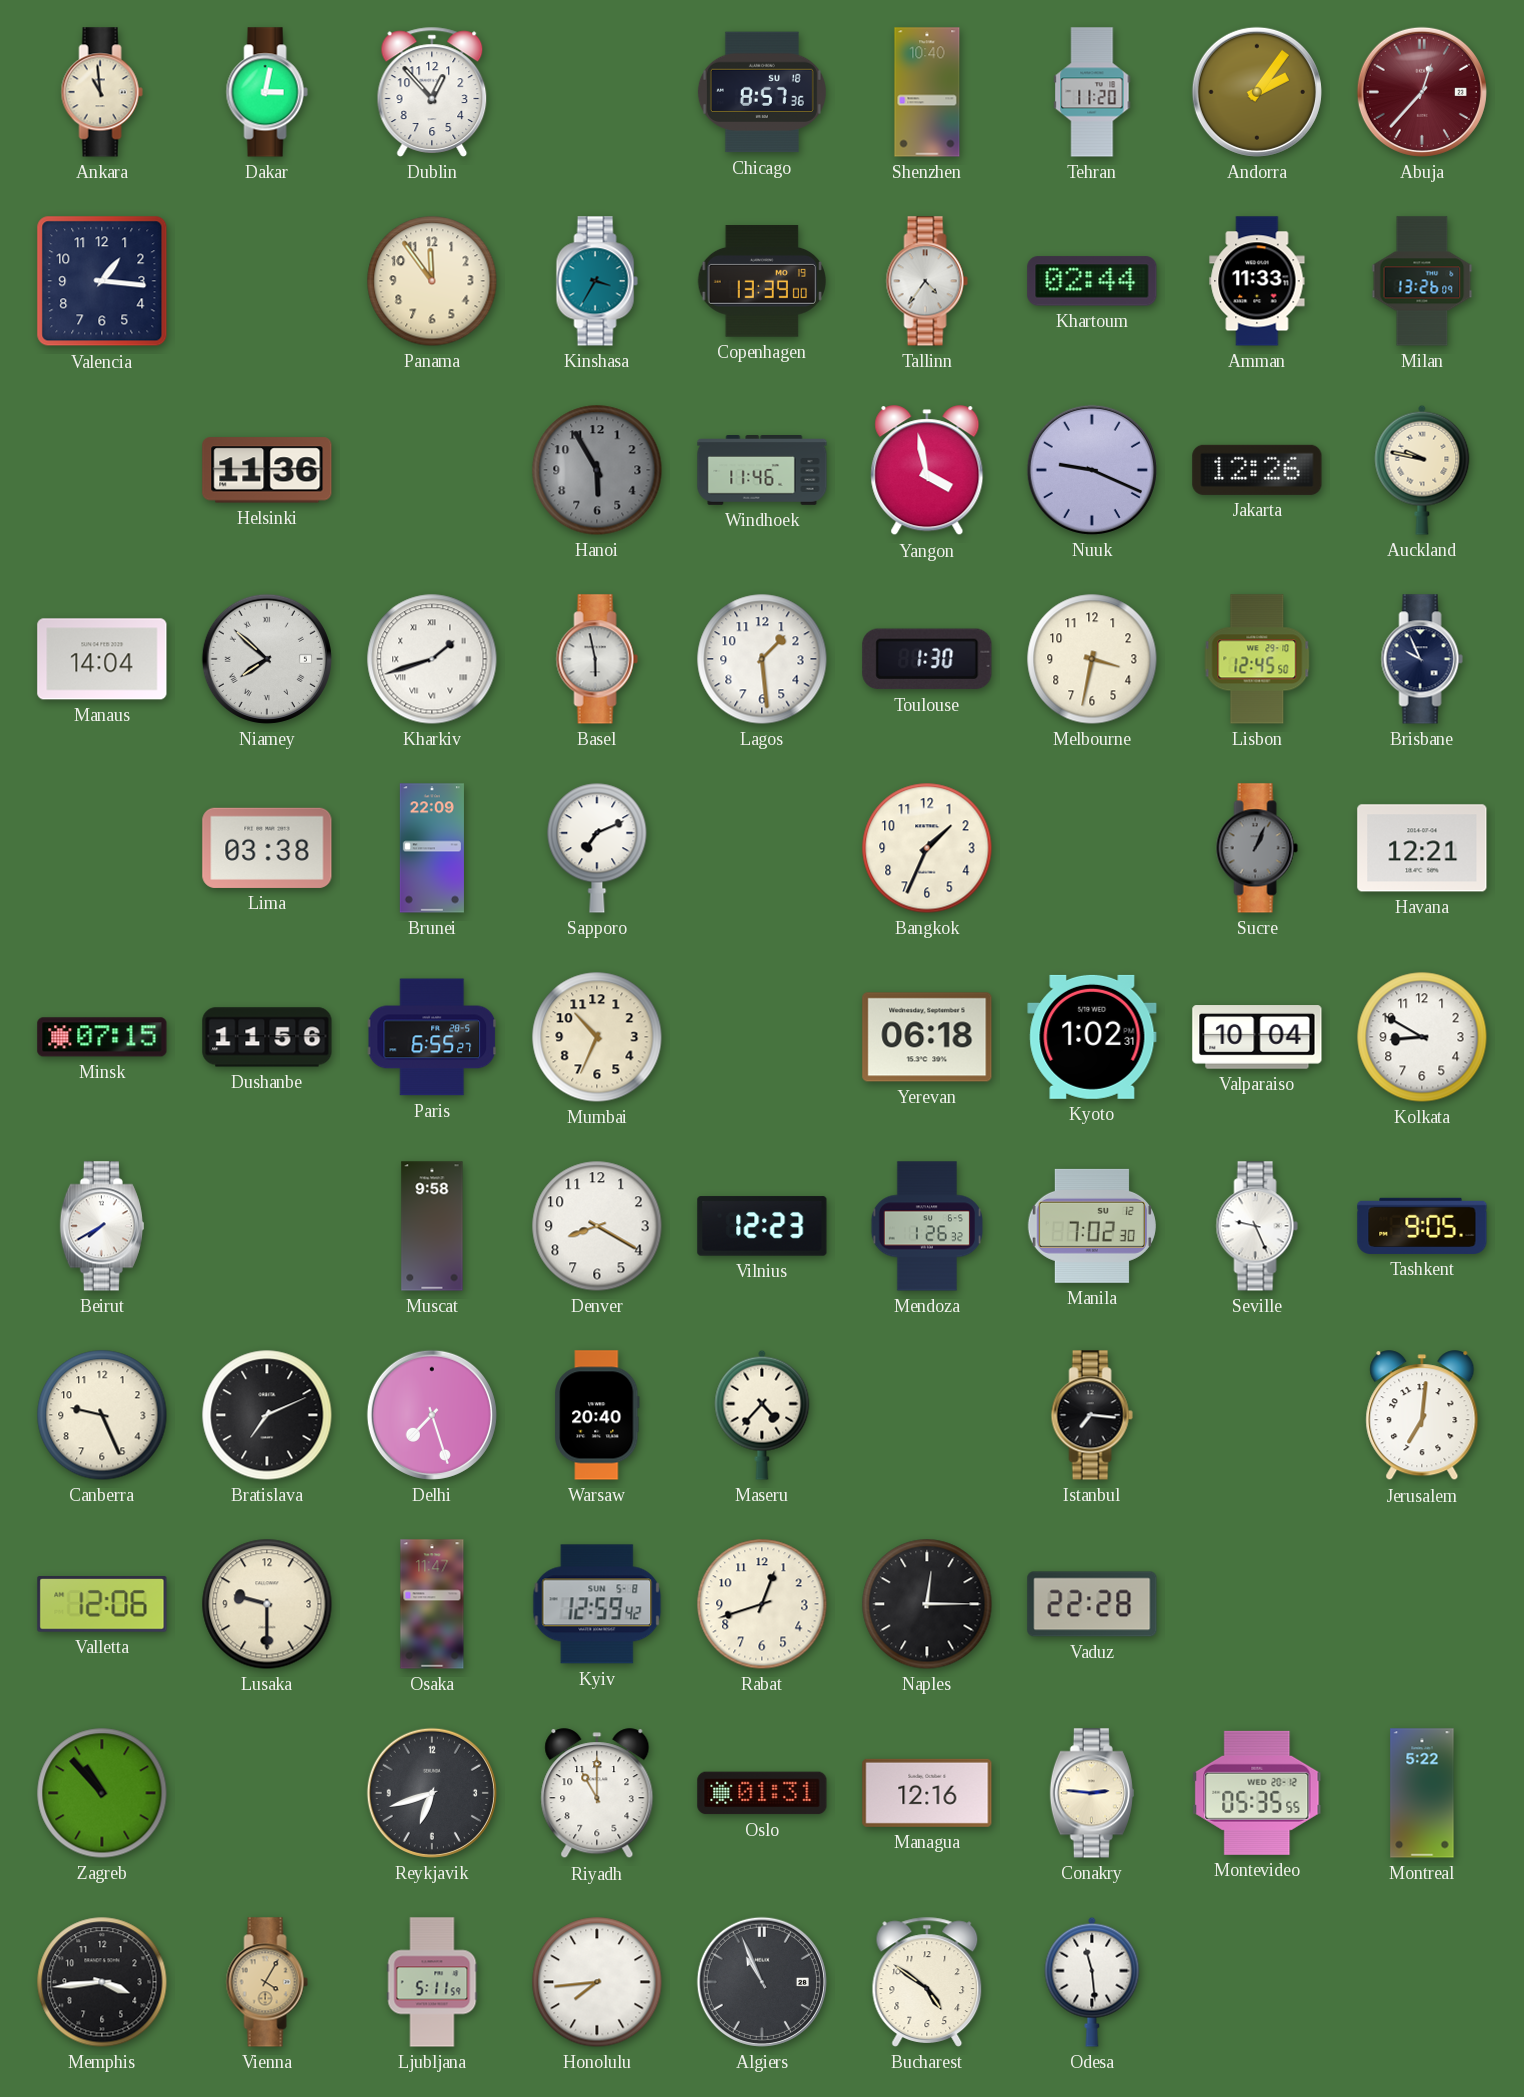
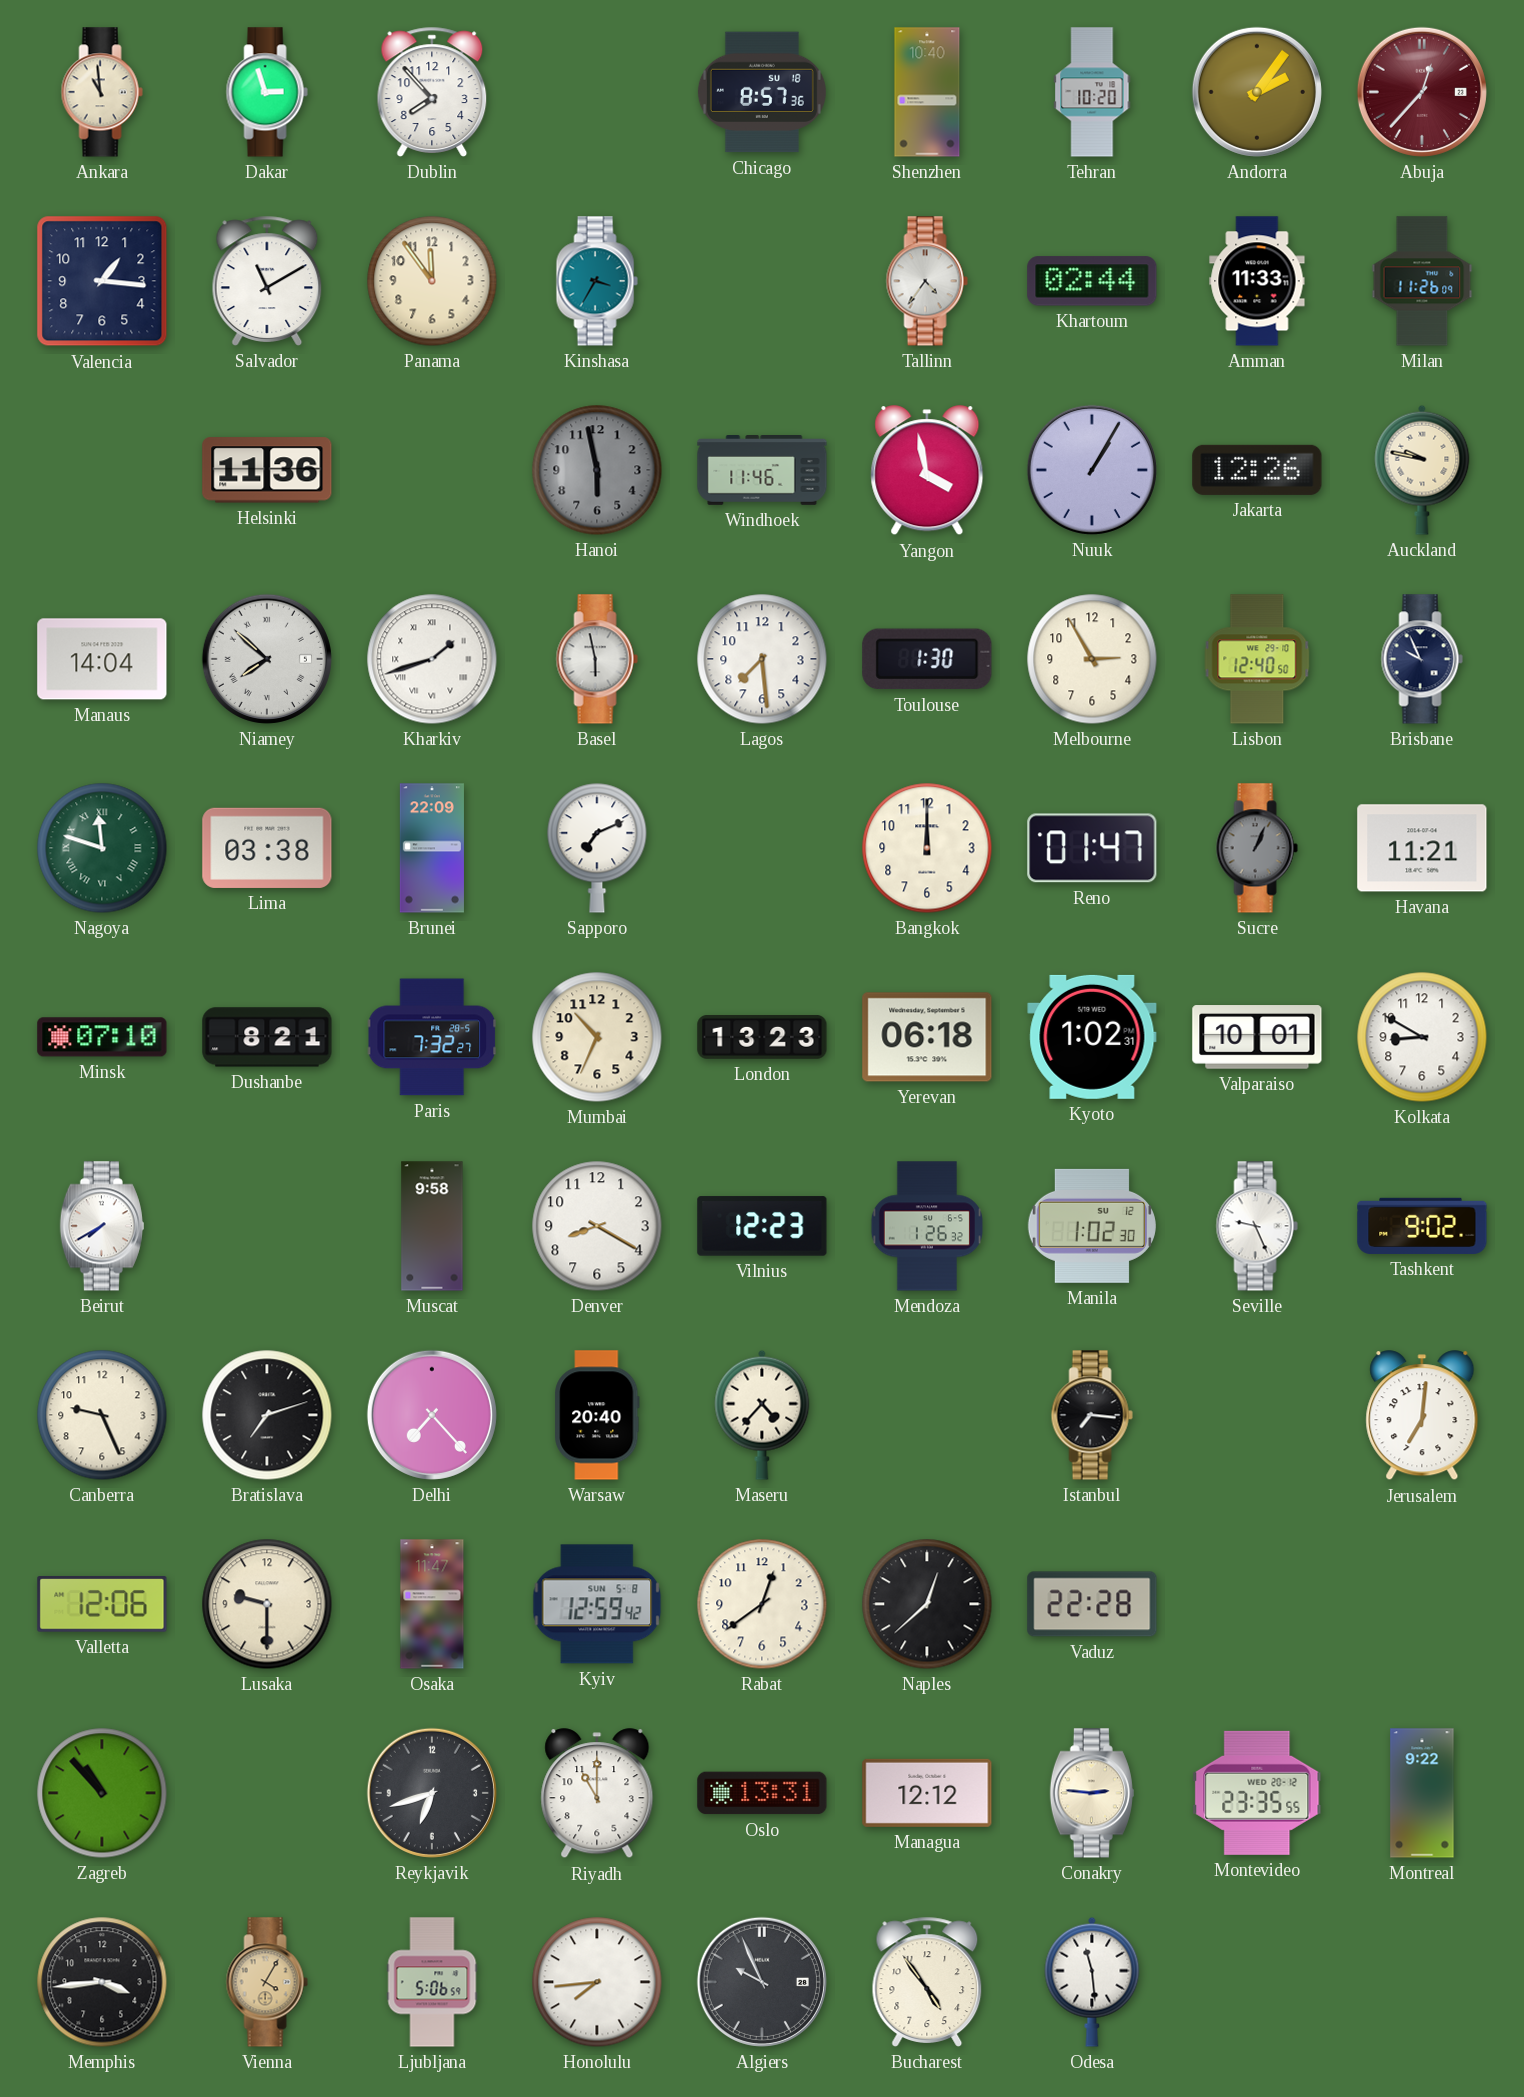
Dakar: 3:02 -> 2:57 (267, 92)
Dublin: 12:53 -> 7:53 (432, 92)
Tehran: 11:20 -> 10:20 (1092, 92)
Salvador: none -> 11:10 (267, 281)
Copenhagen: 13:39 -> none (761, 281)
Milan: 13:26 -> 11:26 (1422, 281)
Hanoi: 5:55 -> 5:58 (597, 470)
Nuuk: 9:19 -> 1:05 (1092, 470)
Lagos: 1:29 -> 7:29 (762, 659)
Melbourne: 3:32 -> 2:55 (1092, 659)
Lisbon: 12:45 -> 12:40 (1257, 659)
Nagoya: none -> 11:48 (102, 848)
Bangkok: 1:34 -> 12:00 (927, 848)
Reno: none -> 01:47 (1092, 848)
Havana: 12:21 -> 11:21 (1422, 848)
Minsk: 07:15 -> 07:10 (102, 1037)
Dushanbe: 11:56 -> 8:21 (267, 1037)
Paris: 6:55 -> 7:32 (432, 1037)
London: none -> 13:23 (762, 1038)
Valparaiso: 10:04 -> 10:01 (1257, 1037)
Manila: 7:02 -> 1:02 (1092, 1226)
Tashkent: 9:05 -> 9:02 (1422, 1226)
Bratislava: 7:11 -> 7:12 (267, 1415)
Delhi: 7:27 -> 7:23 (432, 1415)
Rabat: 12:42 -> 12:39 (762, 1604)
Naples: 12:15 -> 12:38 (927, 1604)
Oslo: 01:31 -> 13:31 (762, 1793)
Managua: 12:16 -> 12:12 (927, 1793)
Montevideo: 05:35 -> 23:35 (1257, 1793)
Montreal: 5:22 -> 9:22 (1422, 1793)
Ljubljana: 5:11 -> 5:06 (432, 1982)
Algiers: 10:56 -> 9:56 (762, 1982)
Bucharest: 4:51 -> 4:54 (927, 1982)
